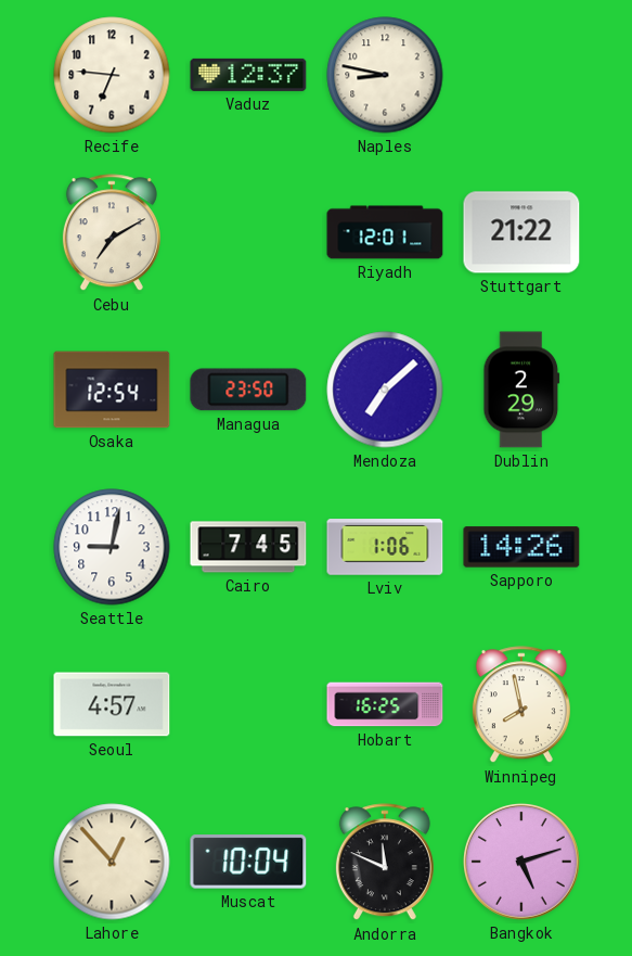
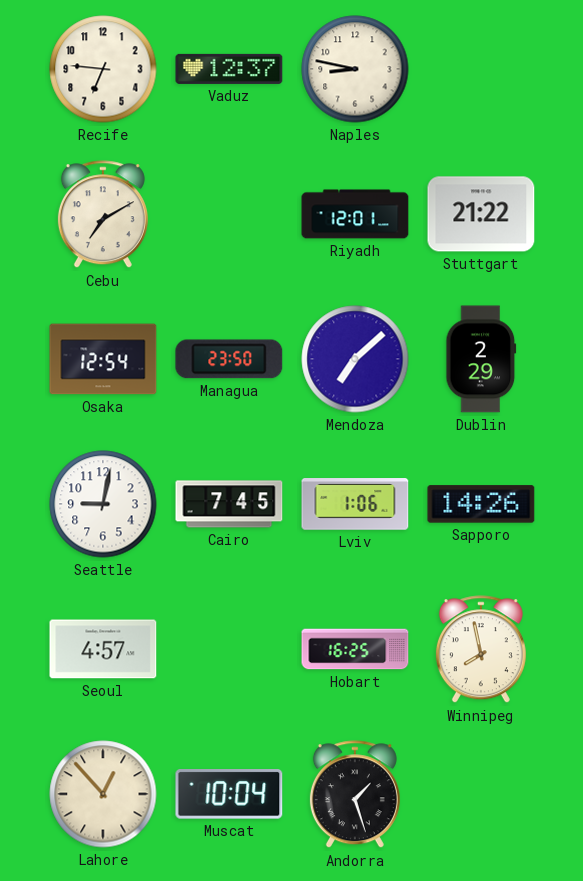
Andorra: 11:49 -> 1:27 (355, 795)
Bangkok: 5:12 -> none (521, 862)
